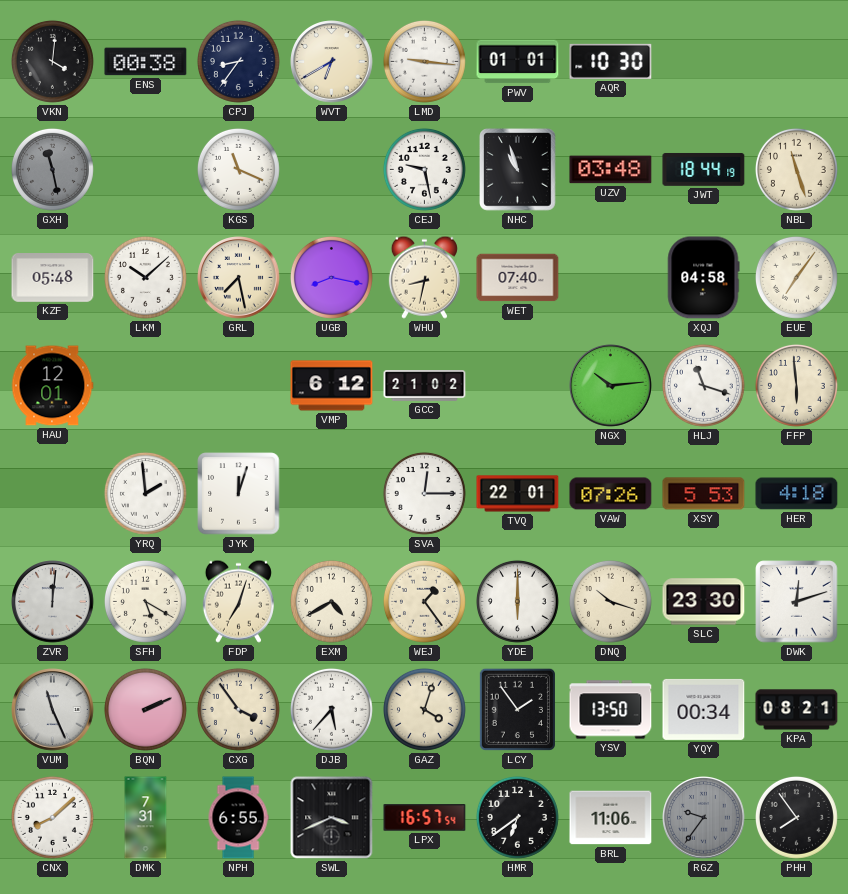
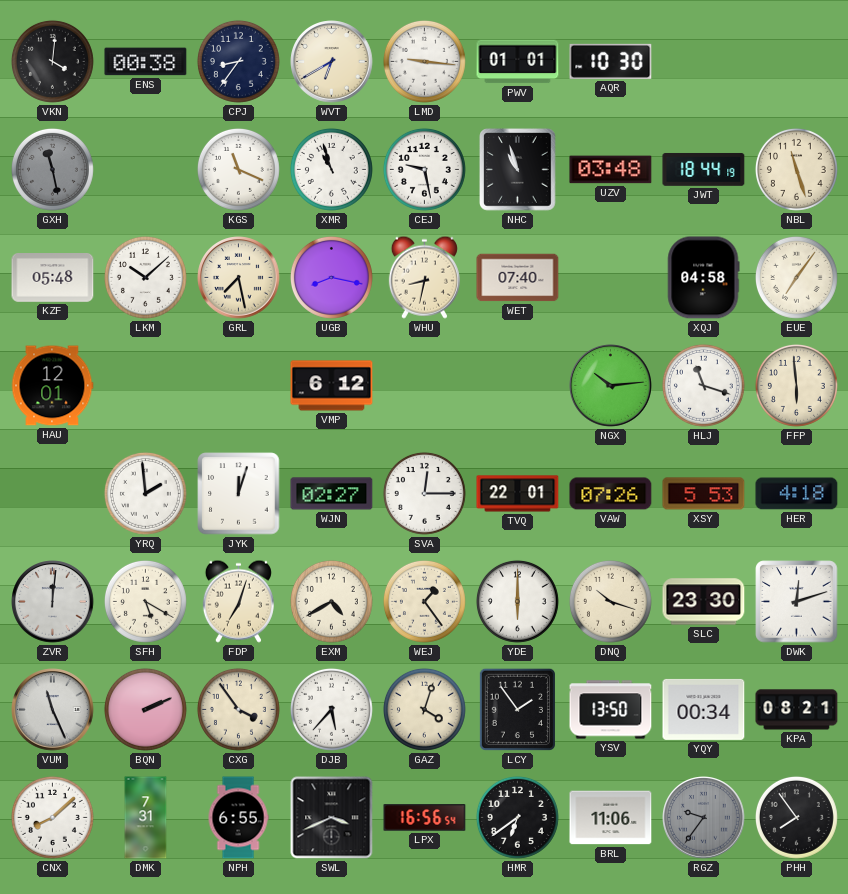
XMR: none -> 10:57 (331, 169)
GCC: 21:02 -> none (425, 386)
WJN: none -> 02:27 (332, 494)
LPX: 16:57 -> 16:56 (425, 818)
